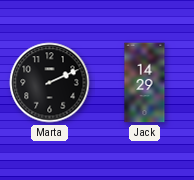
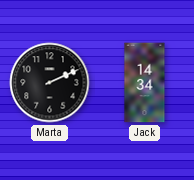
Jack: 14:29 -> 14:34 (145, 83)
